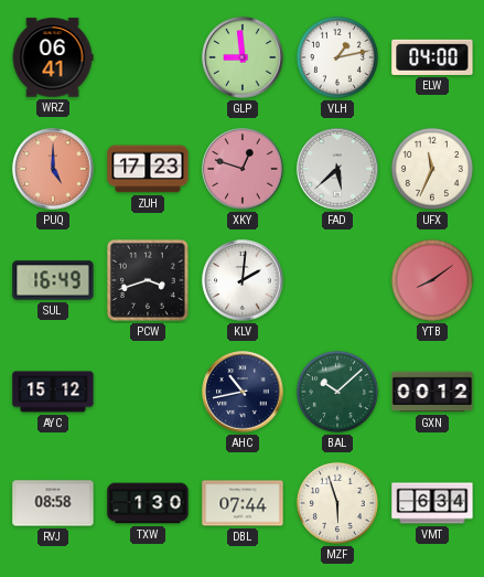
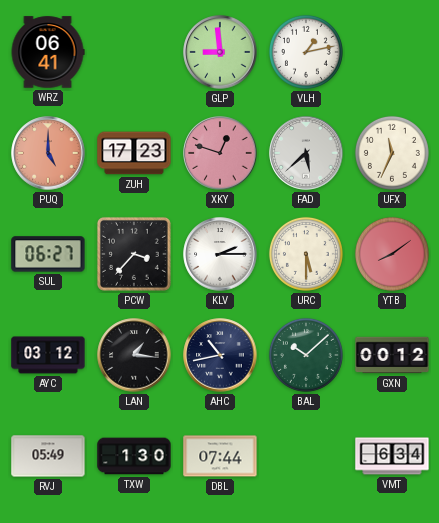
ELW: 04:00 -> none (432, 57)
SUL: 16:49 -> 06:27 (48, 254)
PCW: 3:42 -> 3:37 (134, 254)
KLV: 2:01 -> 2:15 (220, 254)
URC: none -> 5:30 (306, 254)
AYC: 15:12 -> 03:12 (48, 355)
LAN: none -> 1:16 (134, 355)
RVJ: 08:58 -> 05:49 (48, 456)
MZF: 5:57 -> none (337, 503)
